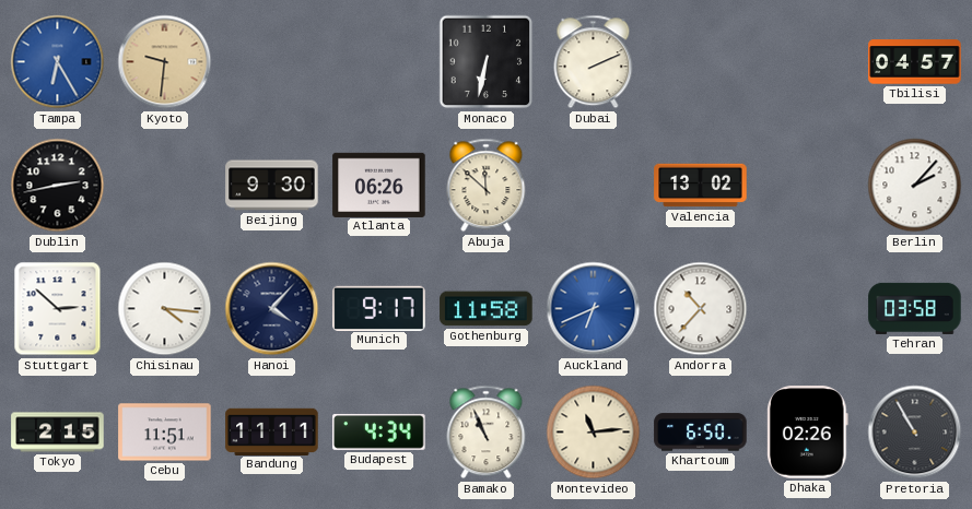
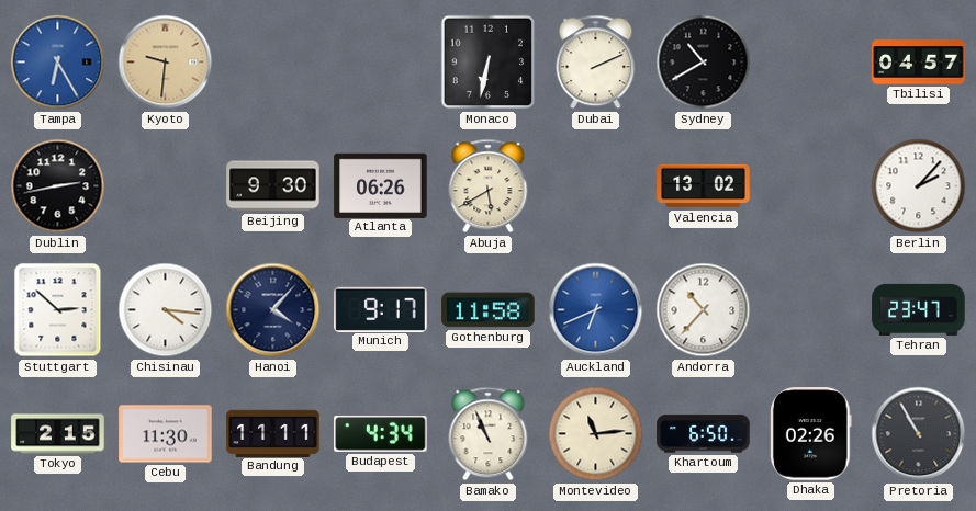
Sydney: none -> 10:40 (704, 63)
Abuja: 11:52 -> 5:40 (489, 186)
Tehran: 03:58 -> 23:47 (919, 309)
Cebu: 11:51 -> 11:30 (166, 434)
